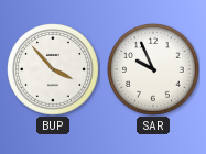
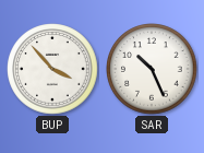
SAR: 9:56 -> 10:26 (152, 69)
